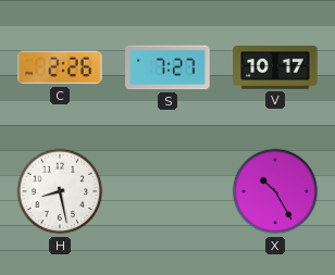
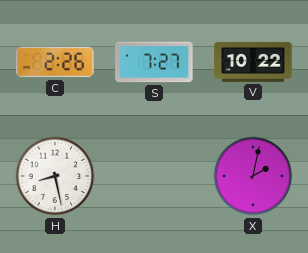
V: 10:17 -> 10:22 (253, 62)
X: 10:25 -> 2:02 (253, 176)
